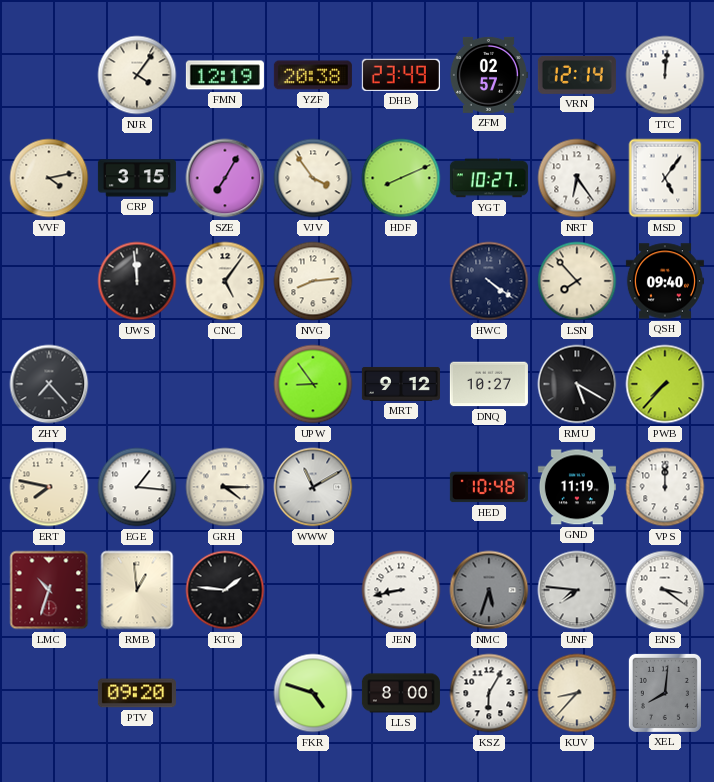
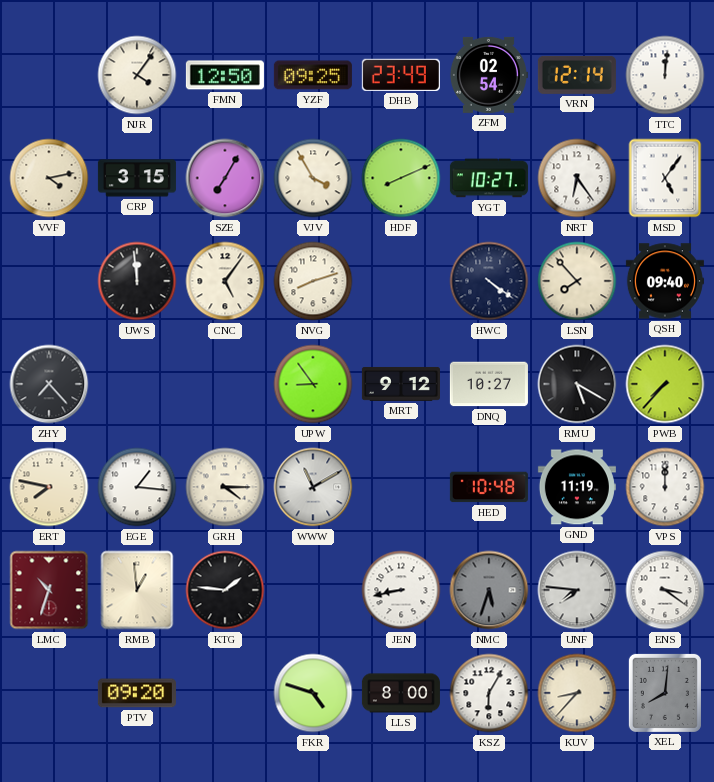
FMN: 12:19 -> 12:50 (225, 75)
YZF: 20:38 -> 09:25 (313, 75)
ZFM: 02:57 -> 02:54 (488, 75)
VJV: 3:54 -> 3:55 (313, 178)
NVG: 8:14 -> 8:12 (313, 281)
